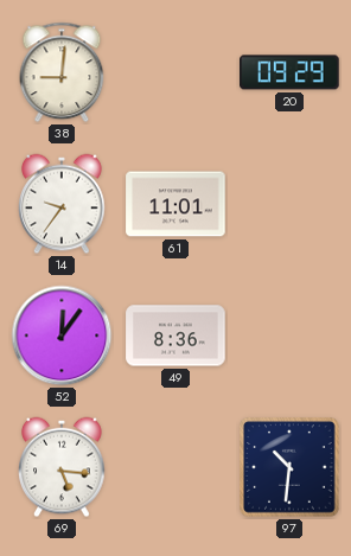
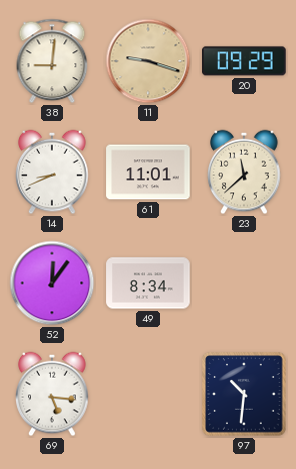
11: none -> 9:18 (148, 61)
14: 9:36 -> 8:41 (52, 172)
23: none -> 11:38 (244, 172)
49: 8:36 -> 8:34 (148, 283)
